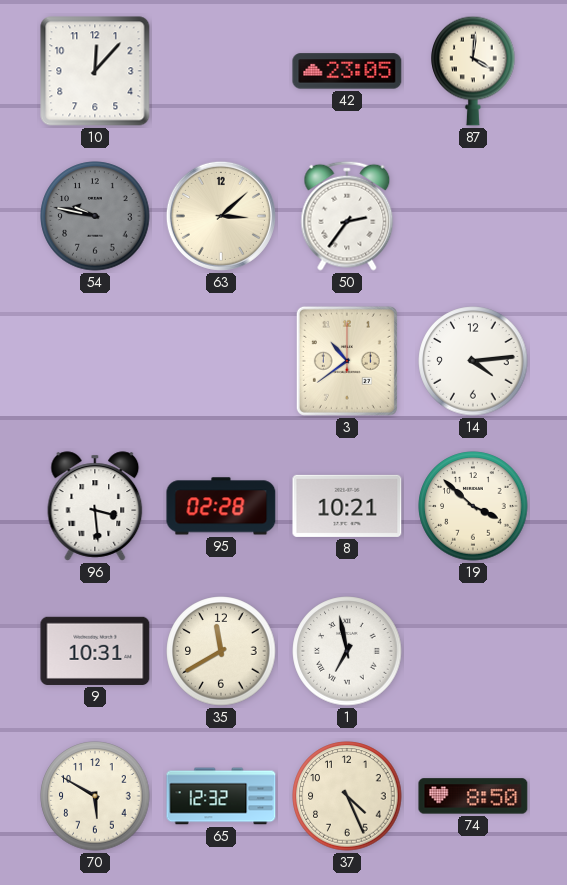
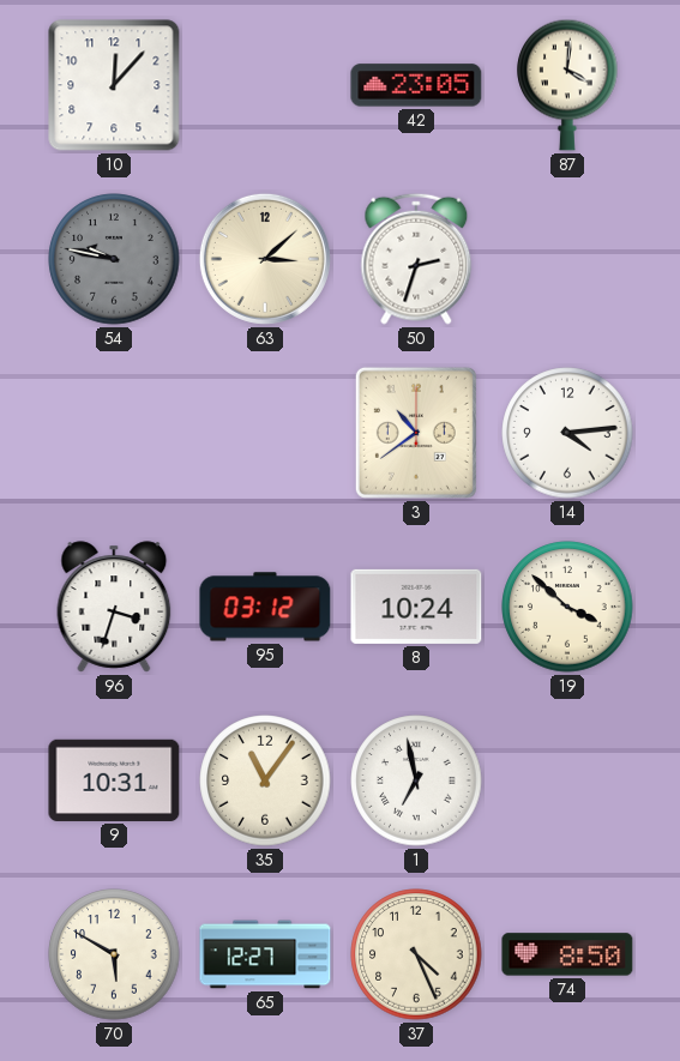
50: 2:36 -> 2:33 (416, 259)
96: 3:29 -> 3:33 (114, 607)
95: 02:28 -> 03:12 (265, 607)
8: 10:21 -> 10:24 (416, 607)
35: 11:40 -> 11:06 (265, 780)
65: 12:32 -> 12:27 (265, 954)
